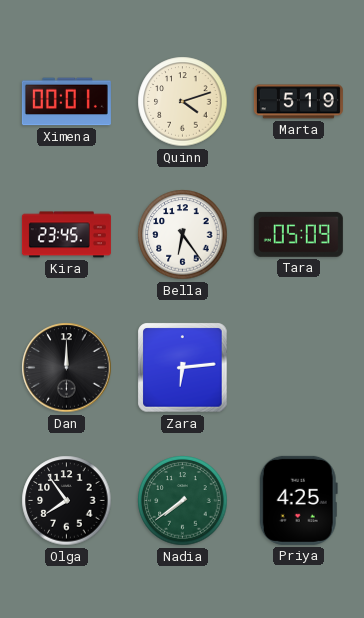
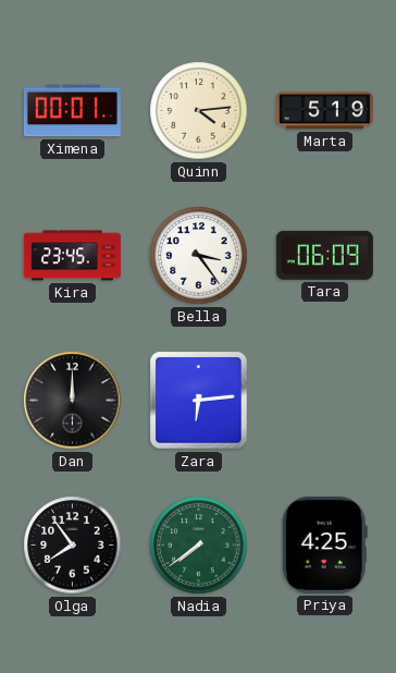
Quinn: 4:12 -> 4:14 (199, 111)
Bella: 6:24 -> 3:24 (199, 256)
Tara: 05:09 -> 06:09 (324, 255)
